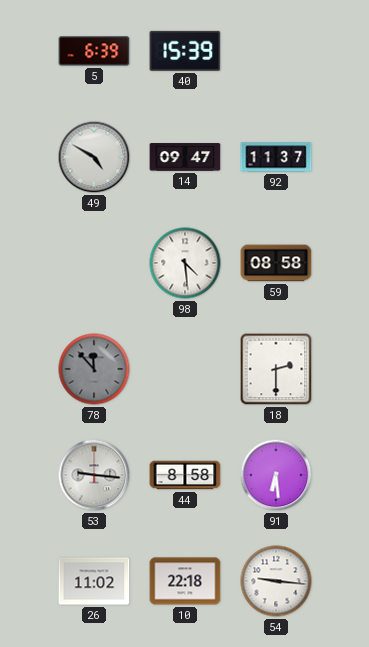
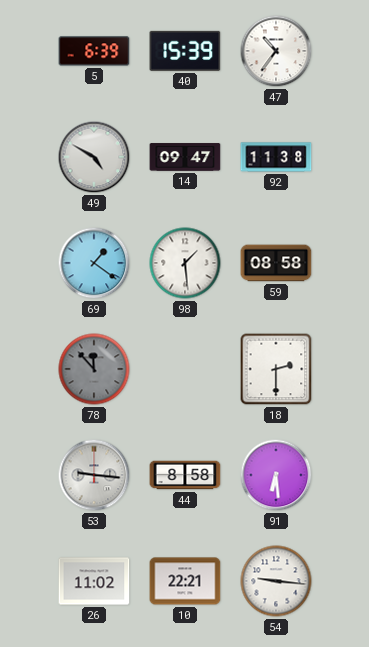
47: none -> 10:36 (276, 51)
92: 11:37 -> 11:38 (276, 157)
69: none -> 1:21 (94, 263)
98: 4:29 -> 1:29 (185, 263)
10: 22:18 -> 22:21 (185, 581)
